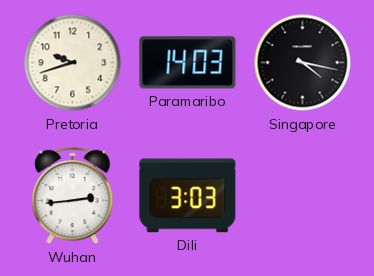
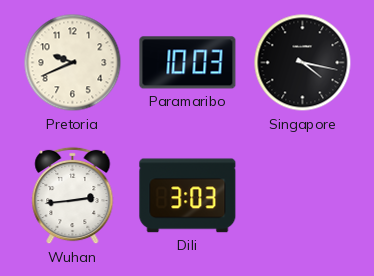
Pretoria: 9:42 -> 9:41 (73, 63)
Paramaribo: 14:03 -> 10:03 (188, 63)
